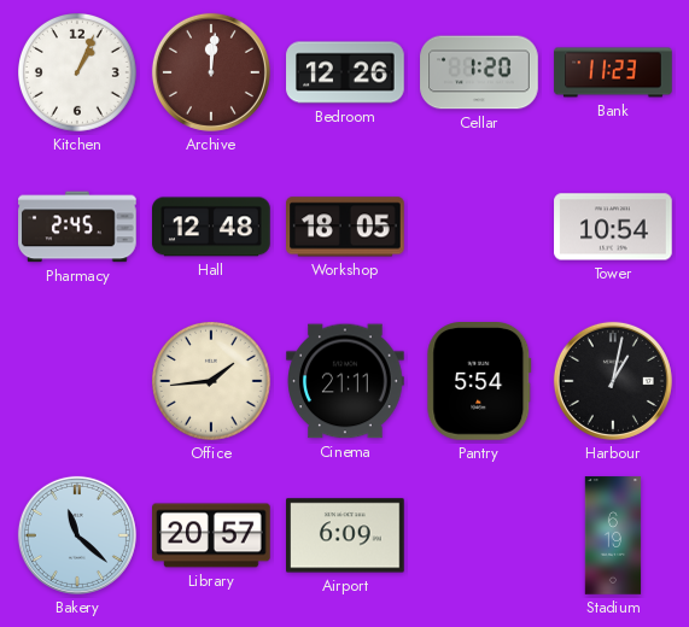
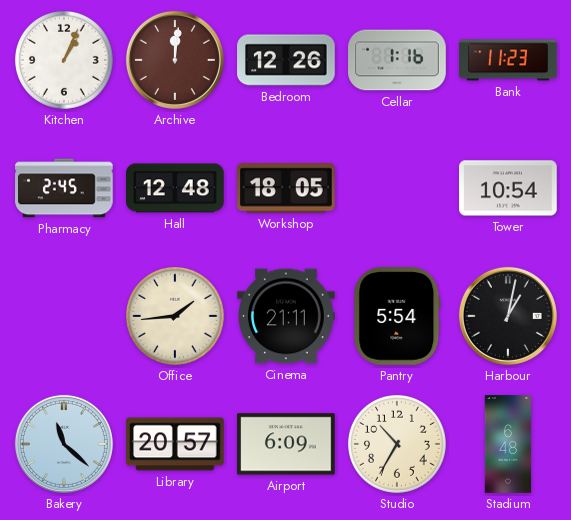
Cellar: 1:20 -> 1:16 (397, 60)
Studio: none -> 10:35 (398, 445)
Stadium: 6:19 -> 6:48 (508, 444)
